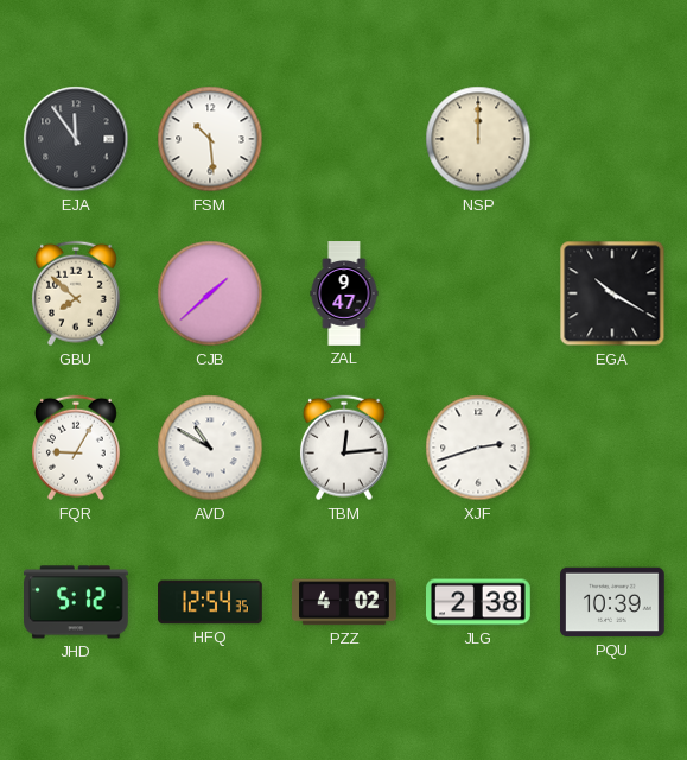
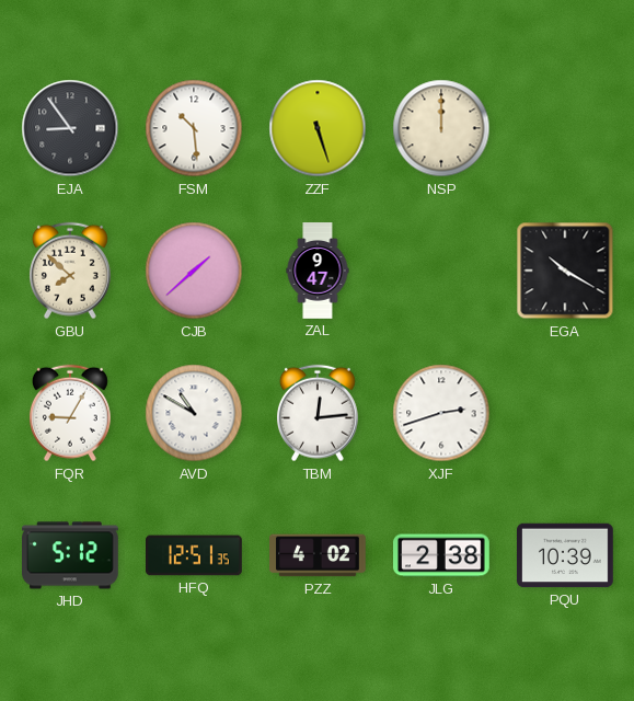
EJA: 11:54 -> 8:54 (70, 128)
ZZF: none -> 5:27 (318, 128)
HFQ: 12:54 -> 12:51 (194, 555)
